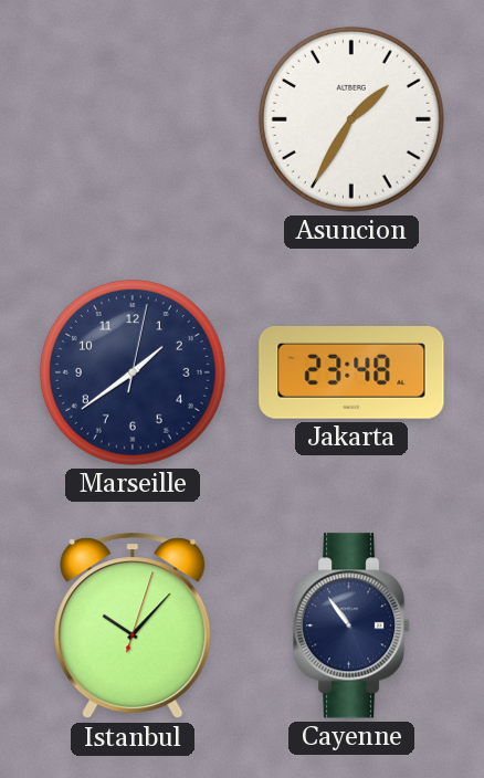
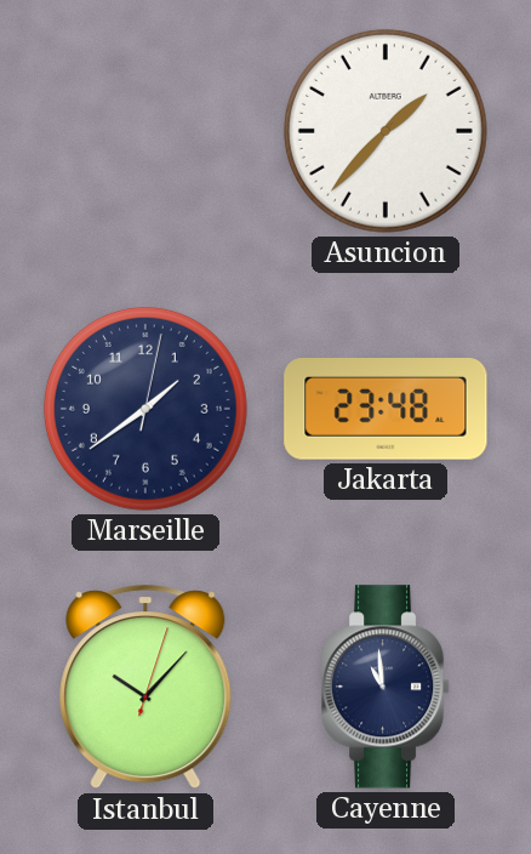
Asuncion: 1:35 -> 1:37 (386, 131)
Cayenne: 10:54 -> 10:59 (386, 687)
